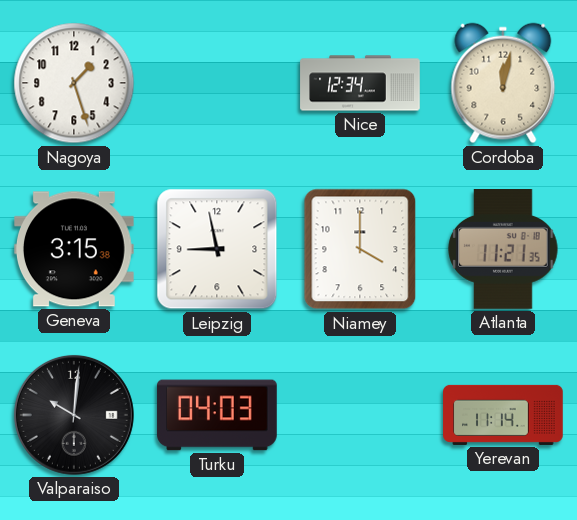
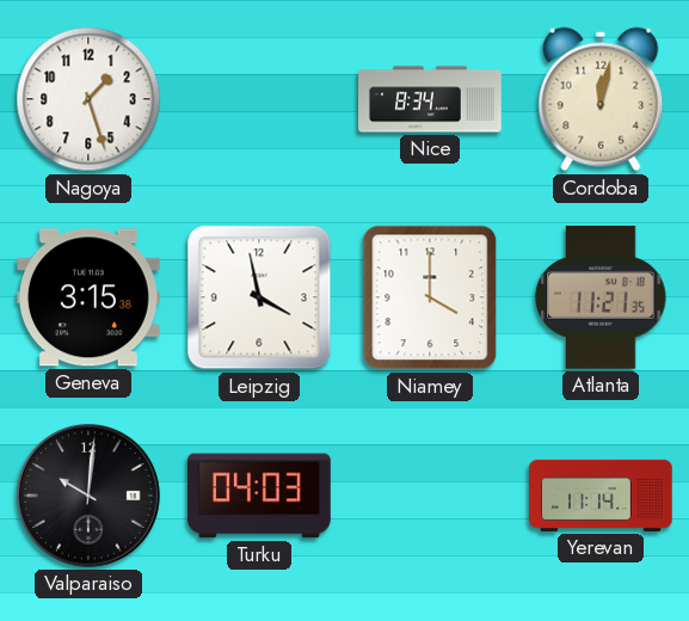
Nice: 12:34 -> 8:34 (430, 99)
Leipzig: 8:58 -> 3:58 (259, 297)
